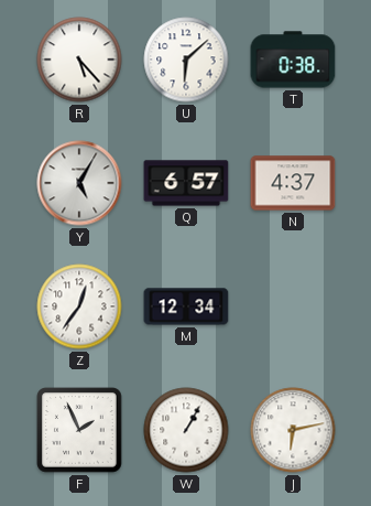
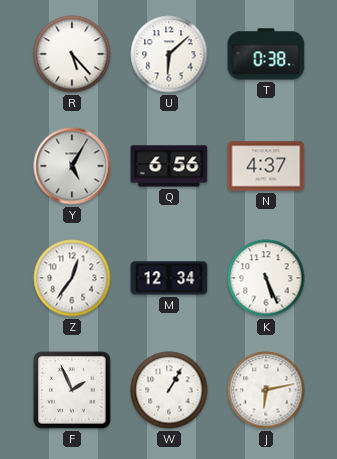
Q: 6:57 -> 6:56 (169, 166)
K: none -> 5:26 (266, 278)
